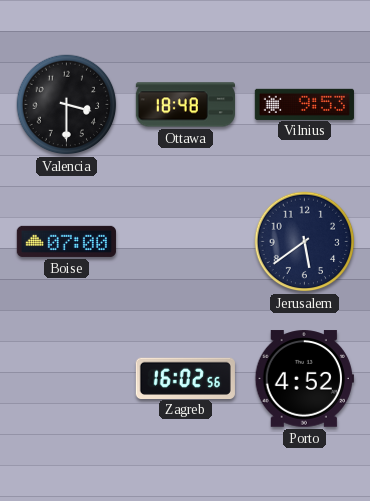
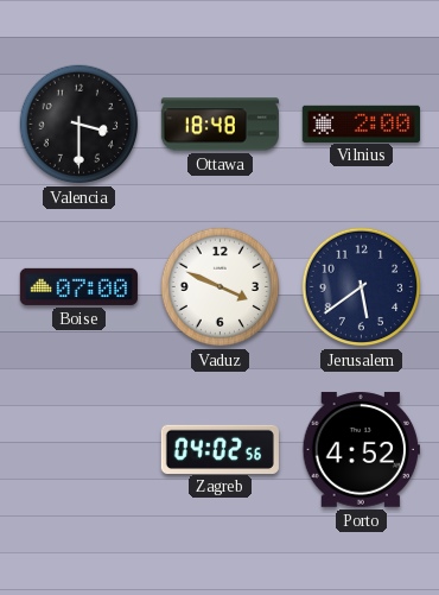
Vilnius: 9:53 -> 2:00 (361, 124)
Vaduz: none -> 3:49 (221, 287)
Zagreb: 16:02 -> 04:02 (220, 449)
